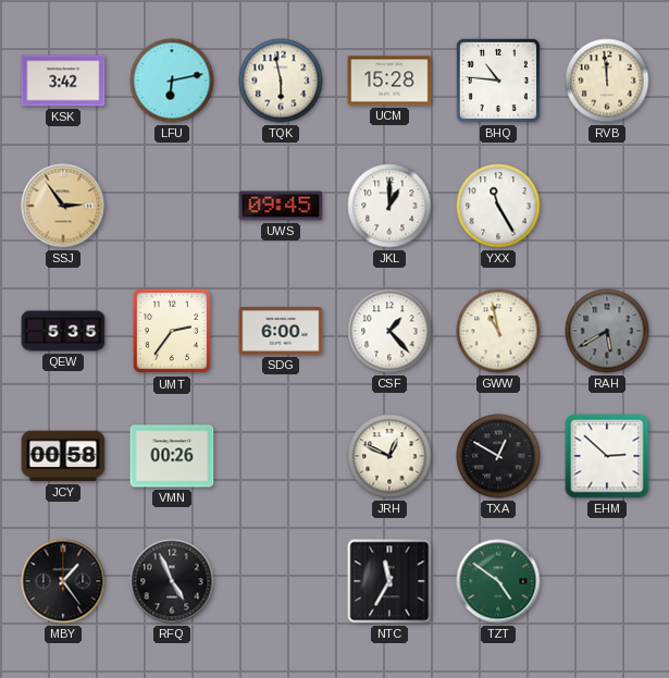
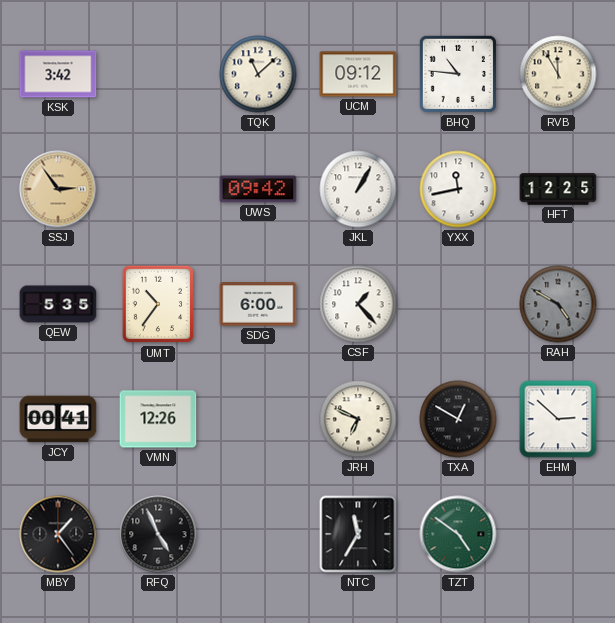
LFU: 6:13 -> none (172, 81)
TQK: 5:58 -> 11:08 (258, 74)
UCM: 15:28 -> 09:12 (358, 74)
RVB: 11:59 -> 11:55 (558, 74)
UWS: 09:45 -> 09:42 (258, 189)
JKL: 1:00 -> 1:05 (358, 189)
YXX: 11:25 -> 11:43 (458, 189)
HFT: none -> 12:25 (558, 189)
UMT: 2:36 -> 10:36 (158, 304)
GWW: 10:58 -> none (498, 331)
RAH: 5:40 -> 4:50 (558, 304)
JCY: 00:58 -> 00:41 (58, 419)
VMN: 00:26 -> 12:26 (158, 419)
JRH: 12:49 -> 6:49 (358, 419)
